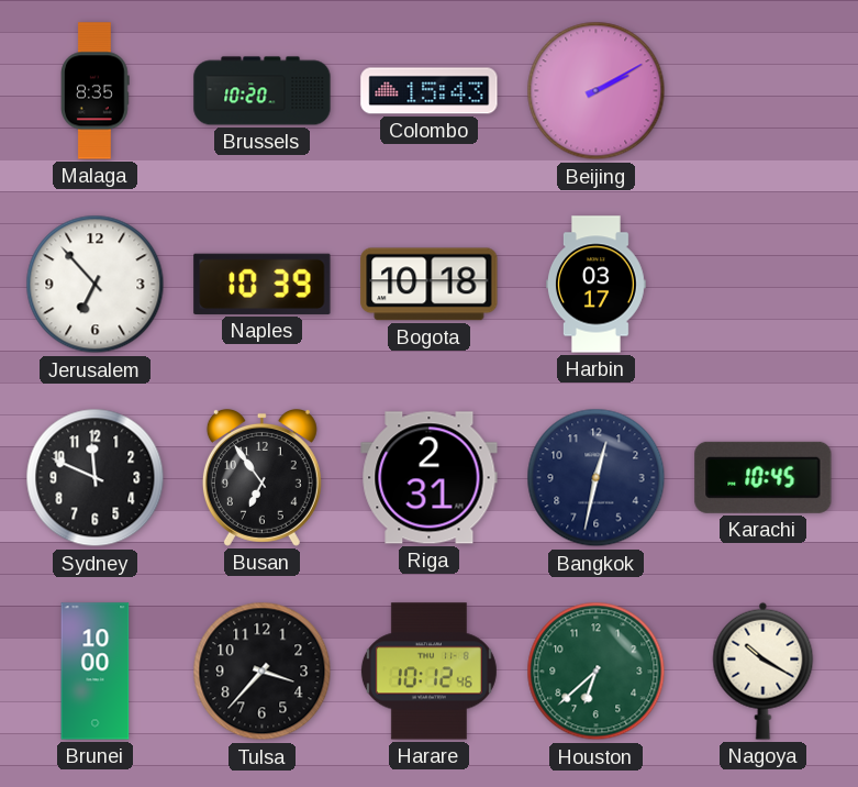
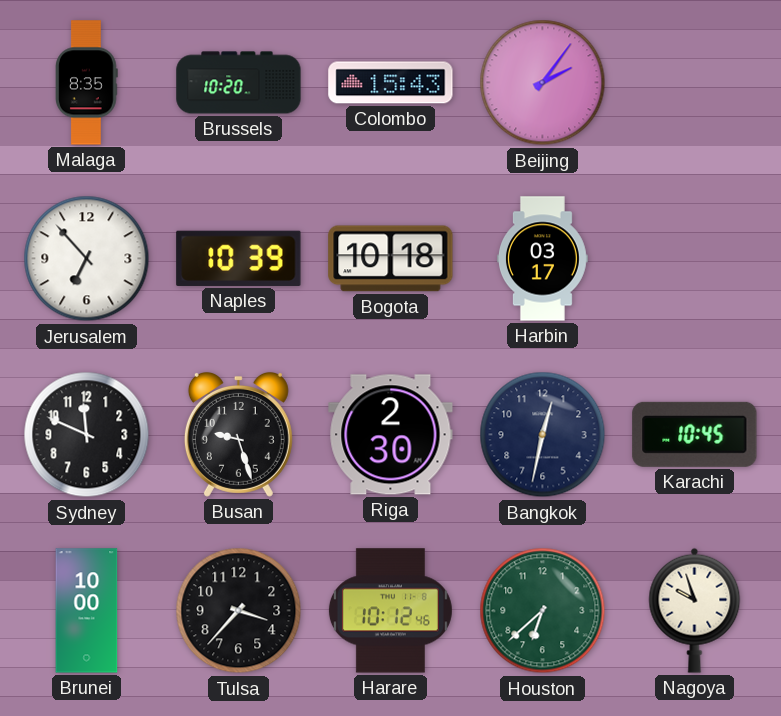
Beijing: 2:10 -> 2:06 (543, 83)
Busan: 6:54 -> 9:27 (238, 434)
Riga: 2:31 -> 2:30 (391, 435)
Nagoya: 10:20 -> 9:57 (695, 610)
